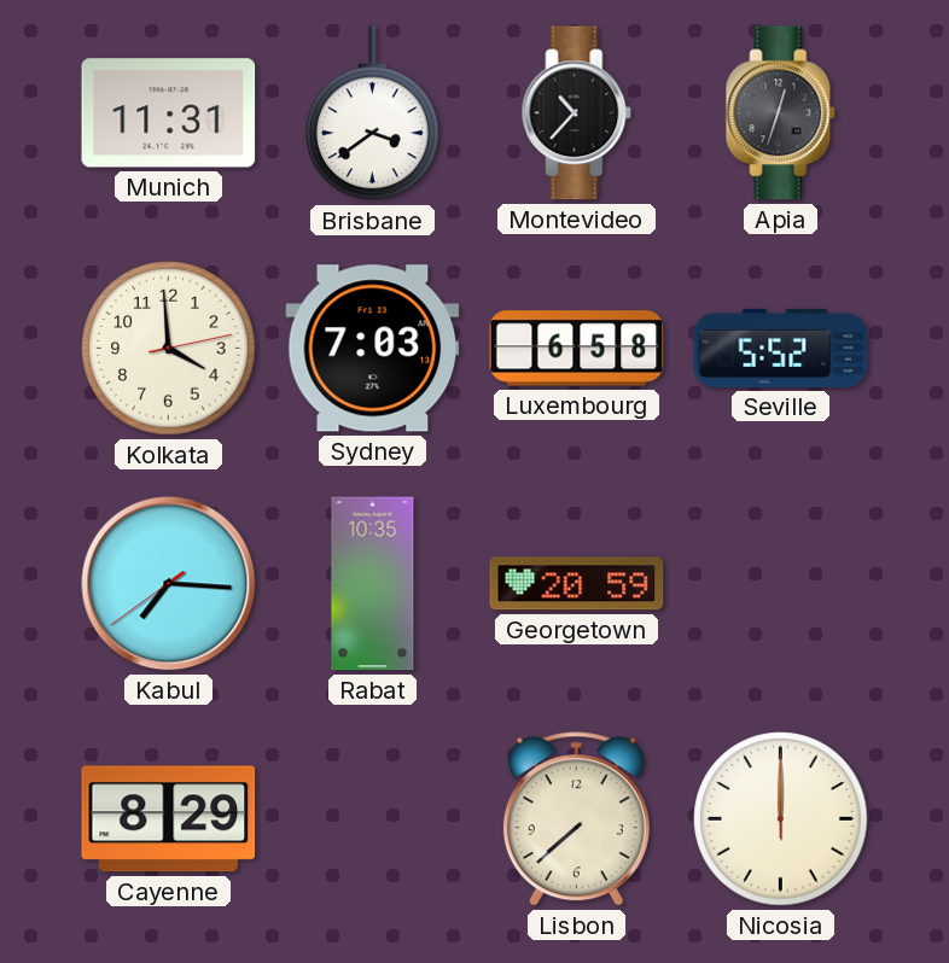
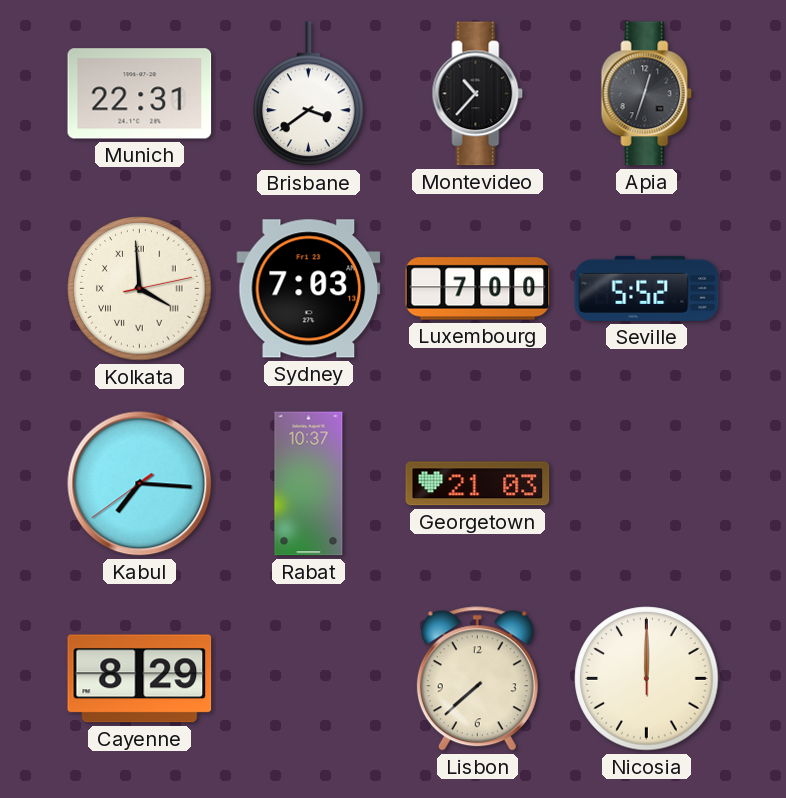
Munich: 11:31 -> 22:31 (140, 94)
Kolkata numerals: Arabic -> Roman (140, 289)
Luxembourg: 6:58 -> 7:00 (478, 289)
Rabat: 10:35 -> 10:37 (309, 484)
Georgetown: 20:59 -> 21:03 (478, 484)
